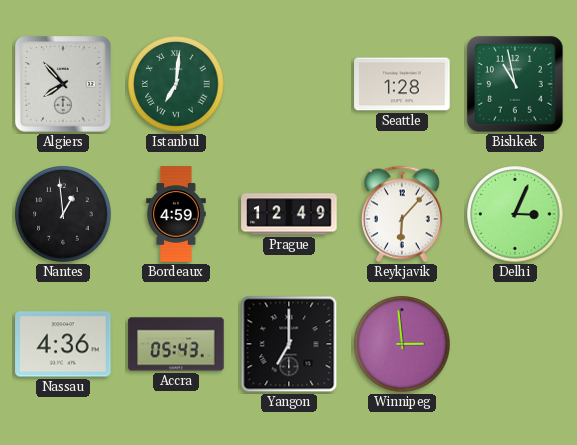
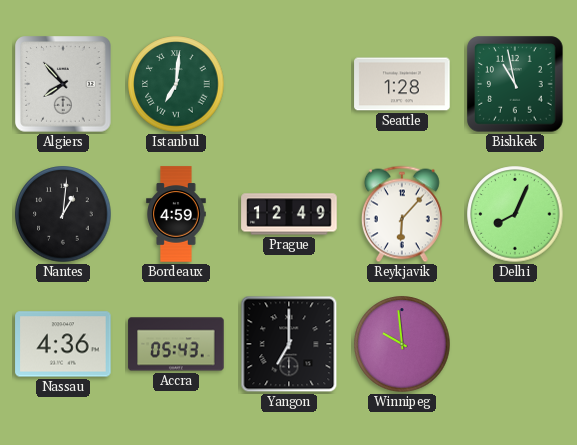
Nantes: 12:59 -> 1:01 (63, 214)
Delhi: 3:04 -> 8:04 (515, 214)
Winnipeg: 2:59 -> 9:59 (402, 344)
